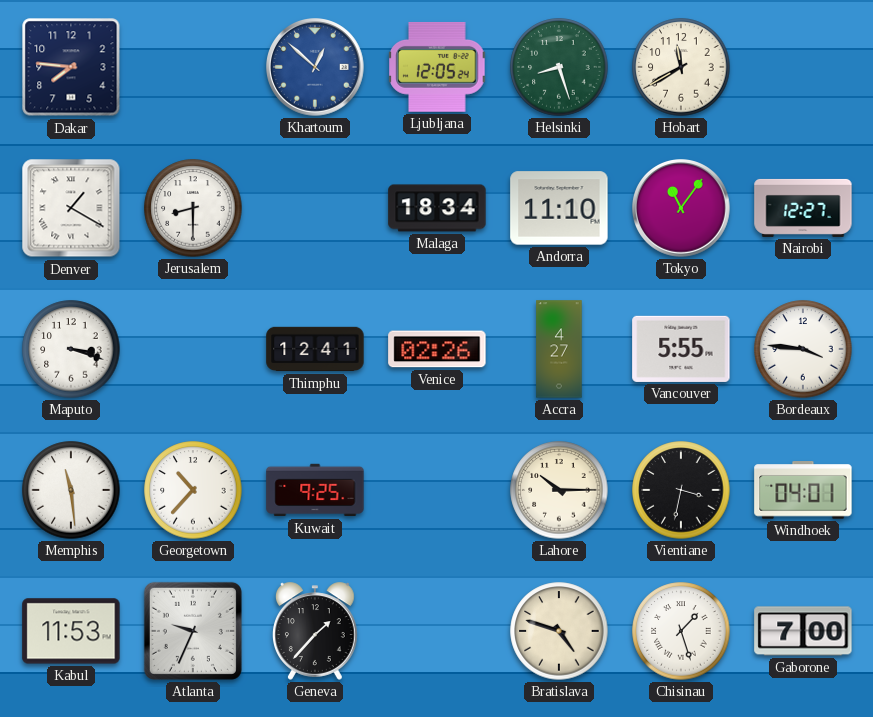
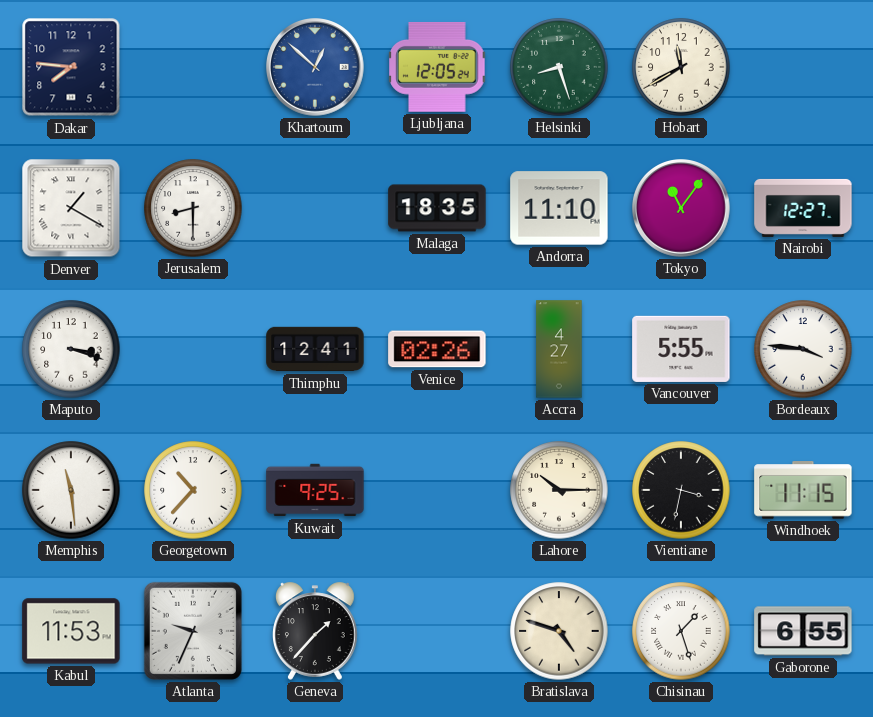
Malaga: 18:34 -> 18:35 (437, 208)
Windhoek: 04:01 -> 11:15 (803, 490)
Gaborone: 7:00 -> 6:55 (803, 631)
